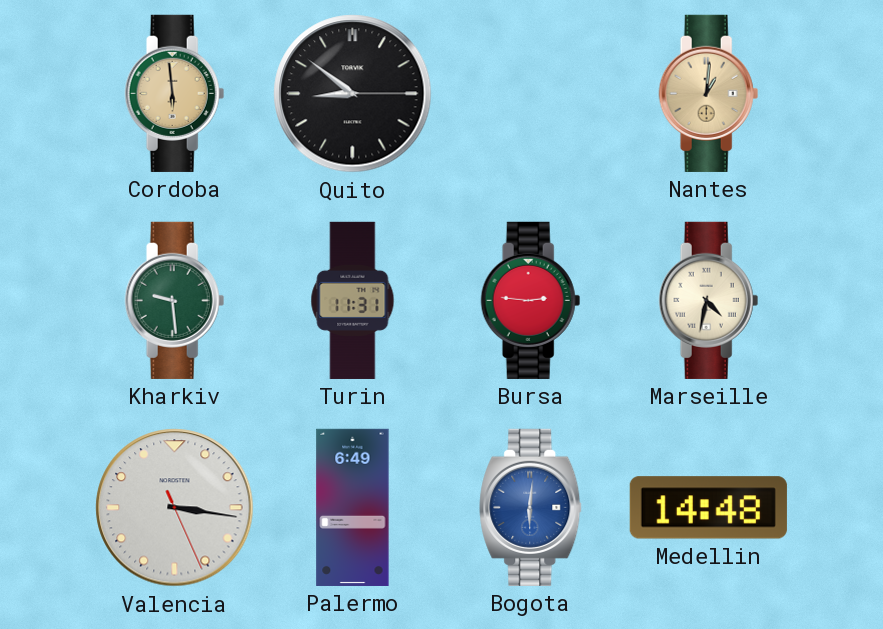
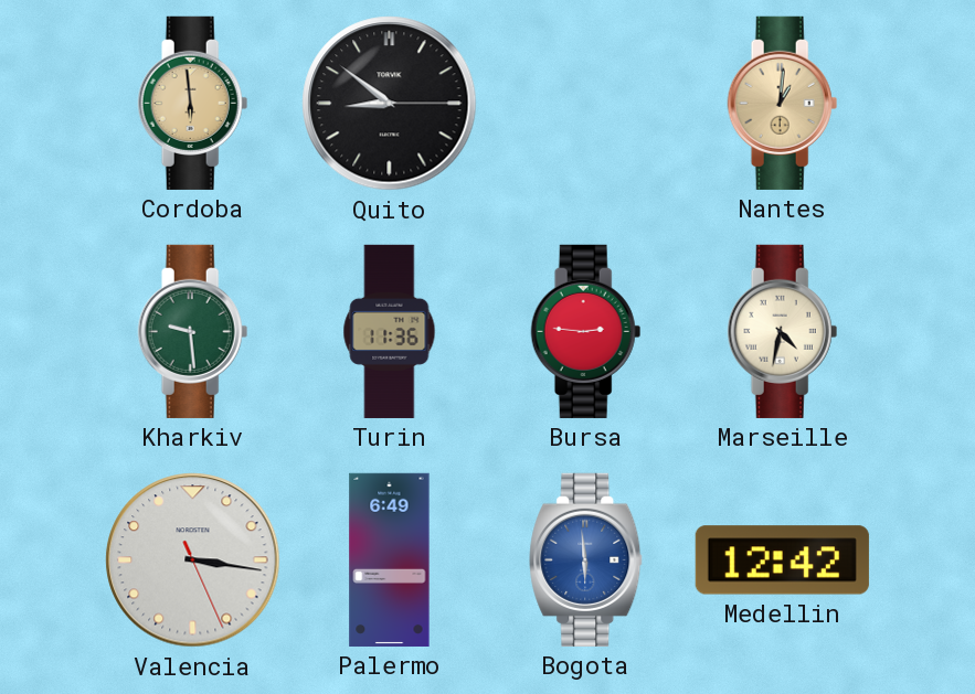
Turin: 11:31 -> 11:36 (390, 331)
Bogota: 6:01 -> 5:59 (586, 559)
Medellin: 14:48 -> 12:42 (782, 560)
